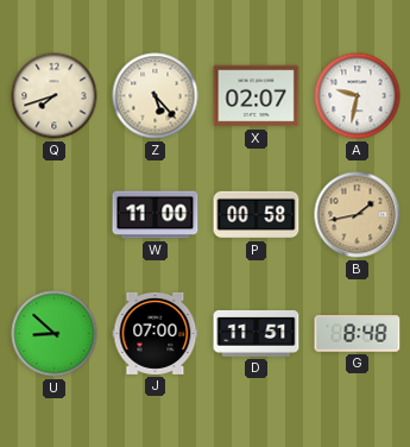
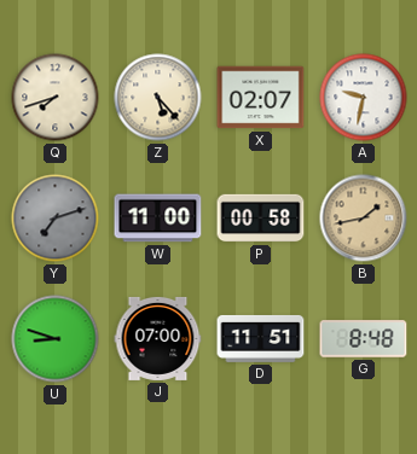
Y: none -> 7:12 (56, 219)
U: 8:52 -> 8:48 (56, 339)
